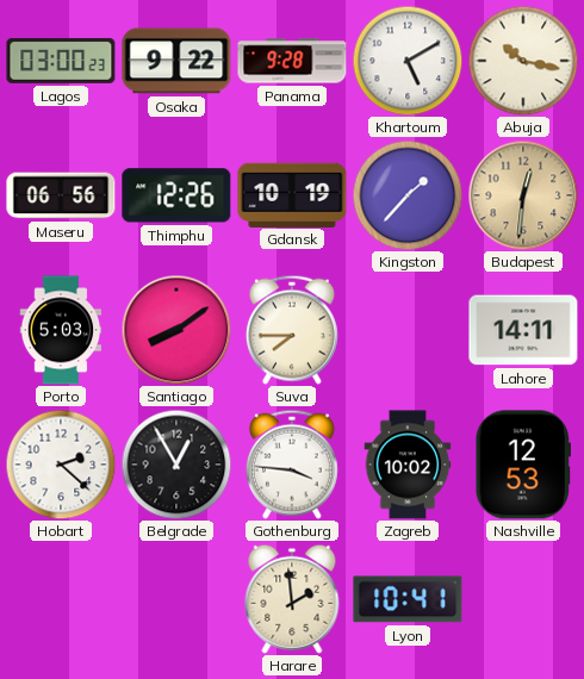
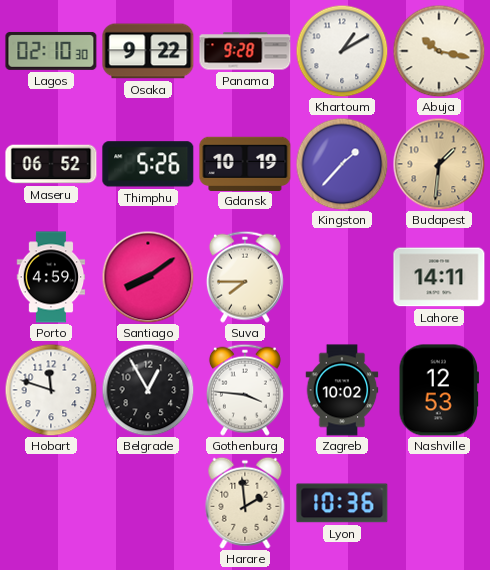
Lagos: 03:00 -> 02:10 (51, 51)
Khartoum: 5:10 -> 1:10 (342, 51)
Maseru: 06:56 -> 06:52 (51, 164)
Thimphu: 12:26 -> 5:26 (148, 164)
Budapest: 12:31 -> 1:31 (439, 164)
Porto: 5:03 -> 4:59 (51, 277)
Hobart: 2:22 -> 11:48 (51, 390)
Lyon: 10:41 -> 10:36 (342, 503)
